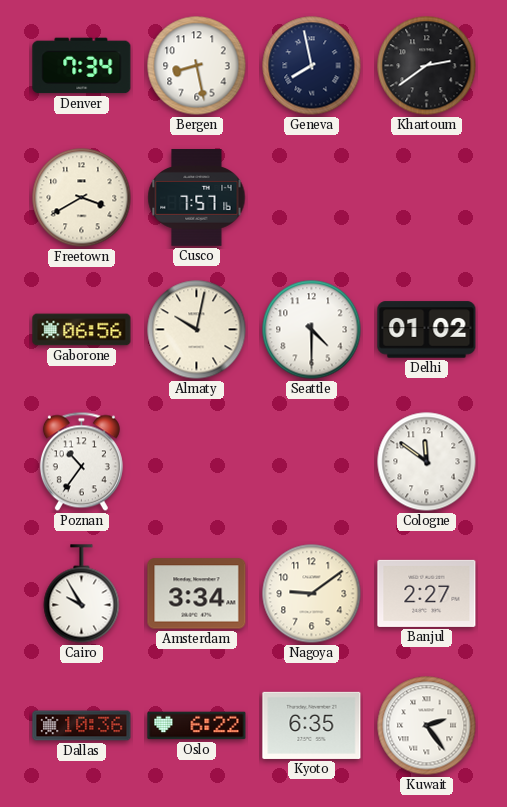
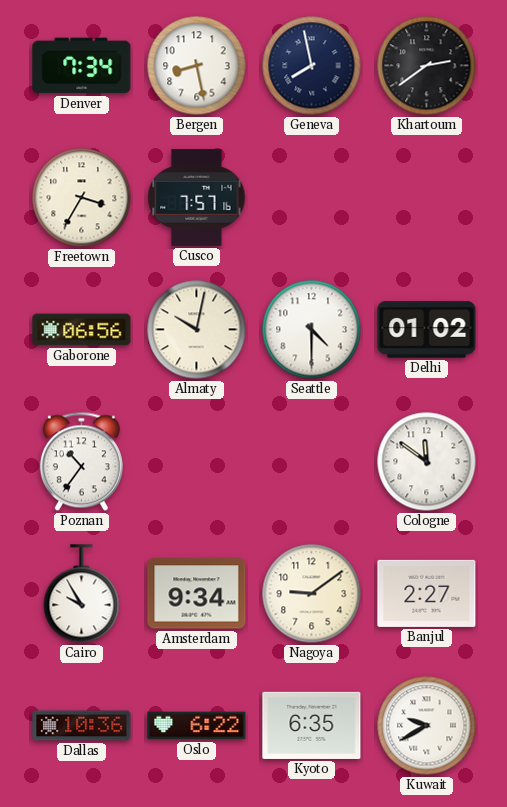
Freetown: 3:40 -> 3:35 (82, 198)
Amsterdam: 3:34 -> 9:34 (197, 594)
Kuwait: 2:24 -> 9:40 (427, 726)
